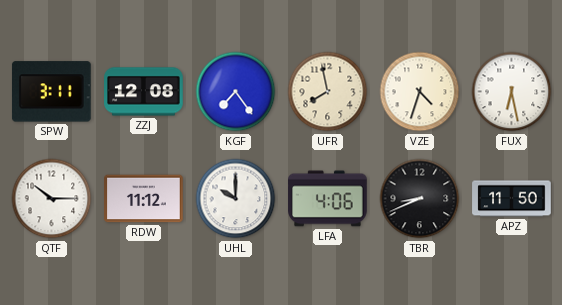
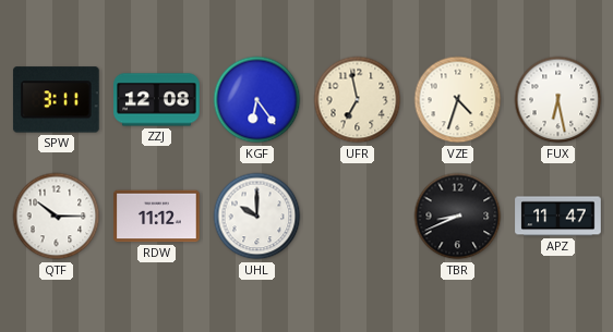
KGF: 7:24 -> 6:24 (257, 100)
UFR: 7:58 -> 6:58 (358, 100)
LFA: 4:06 -> none (328, 199)
APZ: 11:50 -> 11:47 (558, 217)
